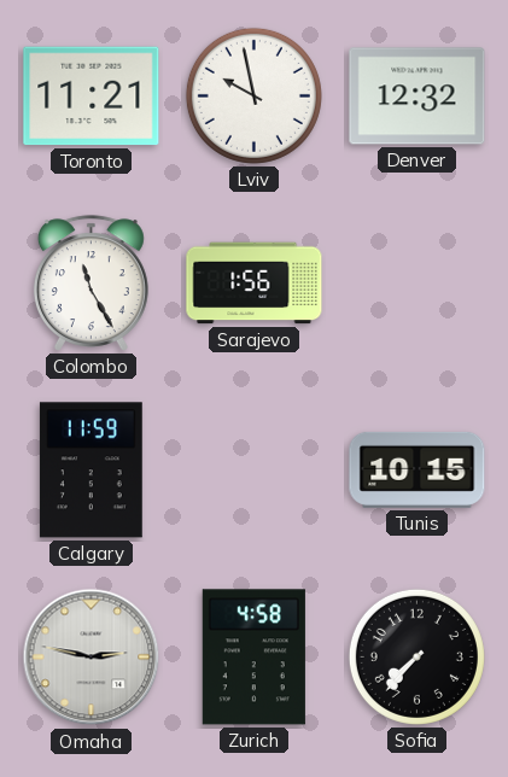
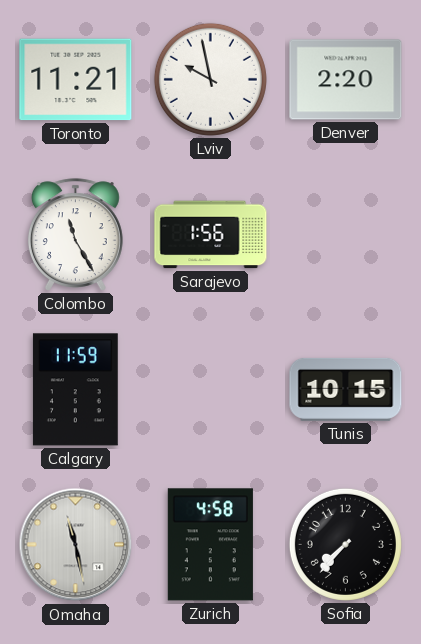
Denver: 12:32 -> 2:20 (346, 80)
Omaha: 2:47 -> 11:28 (76, 545)
